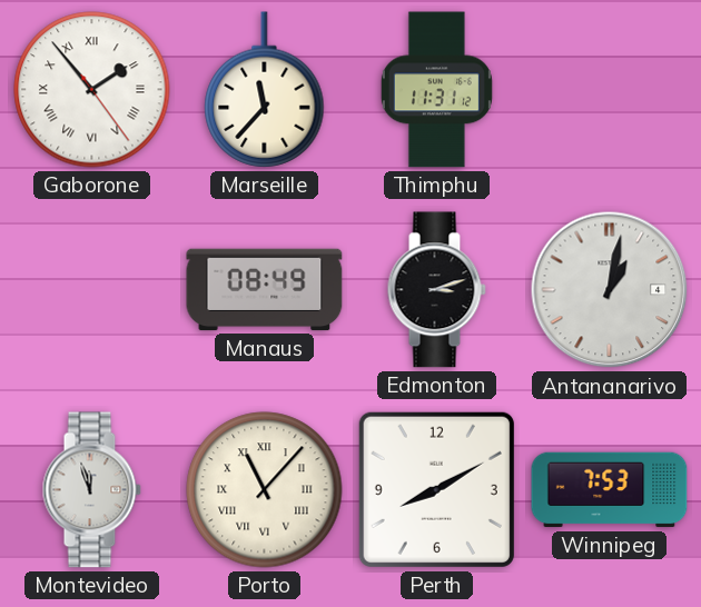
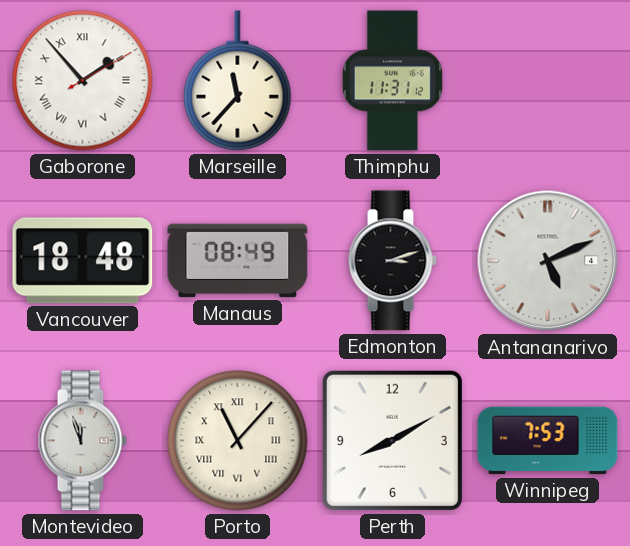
Gaborone: 1:53:24 -> 1:53:10 (83, 81)
Vancouver: none -> 18:48 (83, 261)
Antananarivo: 1:02 -> 5:11 (548, 261)
